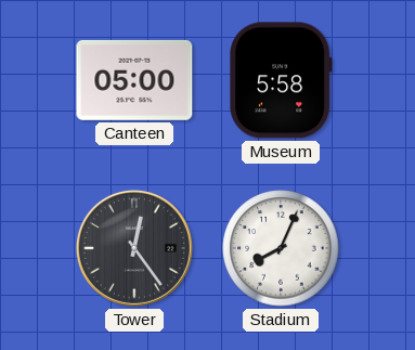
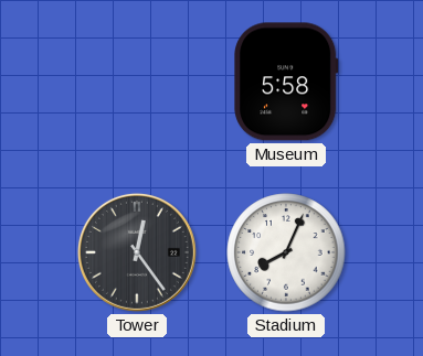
Canteen: 05:00 -> none (134, 80)
